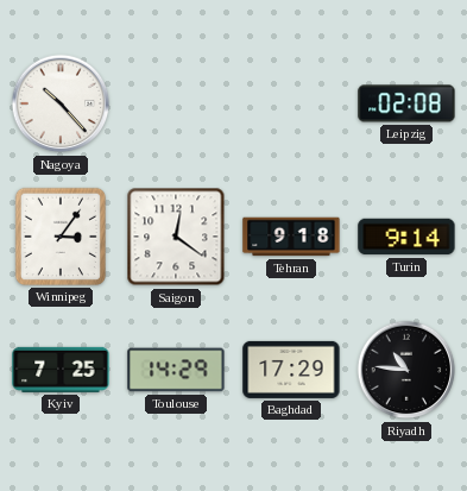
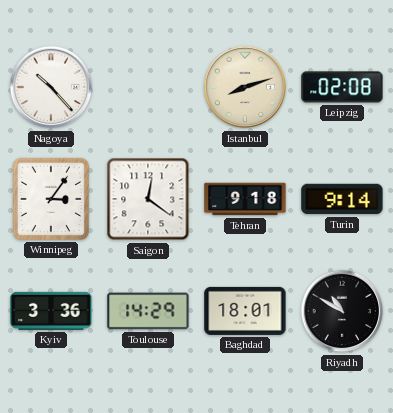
Istanbul: none -> 8:12 (245, 87)
Kyiv: 7:25 -> 3:36 (51, 311)
Baghdad: 17:29 -> 18:01 (245, 311)
Riyadh: 10:46 -> 10:50 (342, 311)
